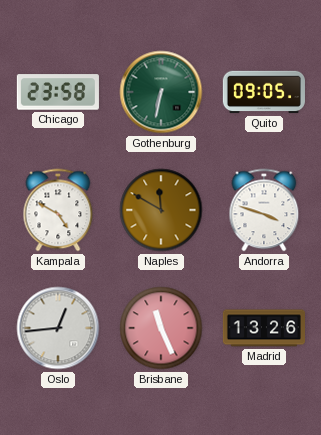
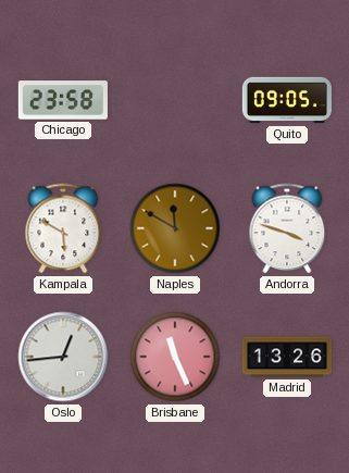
Gothenburg: 6:32 -> none (161, 92)
Kampala: 4:50 -> 5:50 (63, 228)
